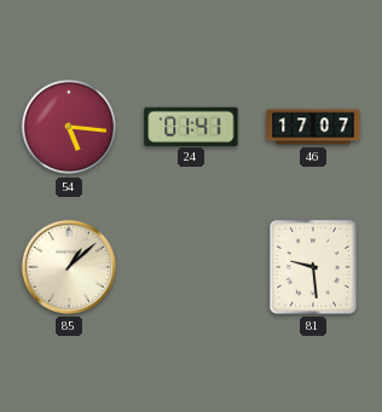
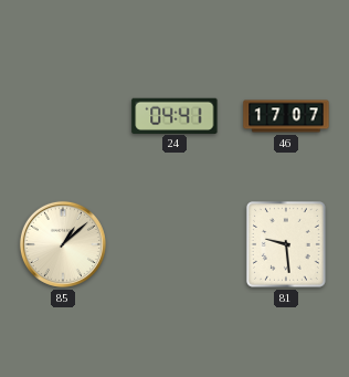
54: 5:16 -> none (69, 127)
24: 01:41 -> 04:41 (174, 115)
